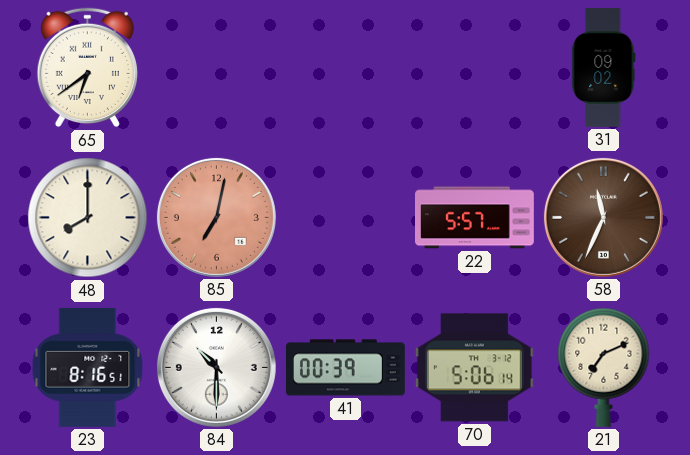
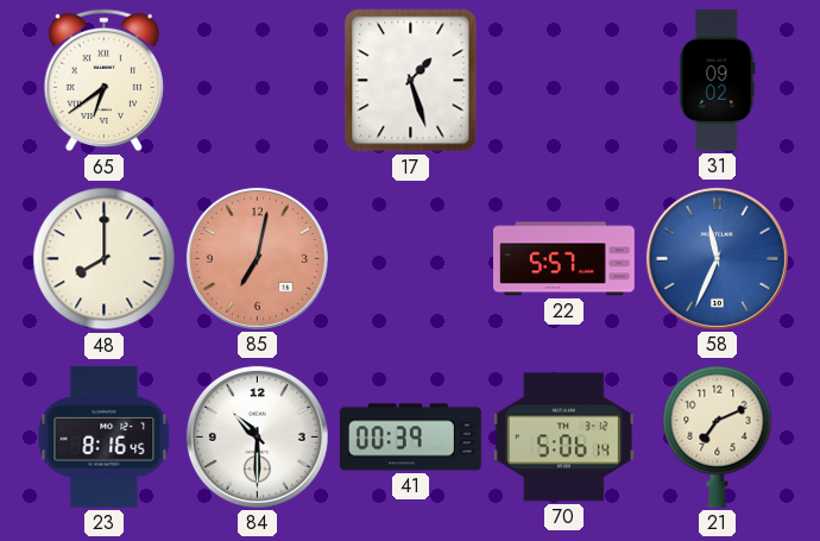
17: none -> 1:27 (411, 81)
58 dial: brown -> blue (717, 258)
23: 8:16:51 -> 8:16:45 (105, 436)
